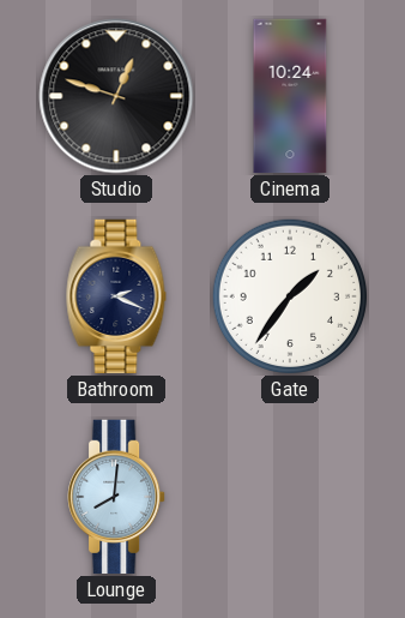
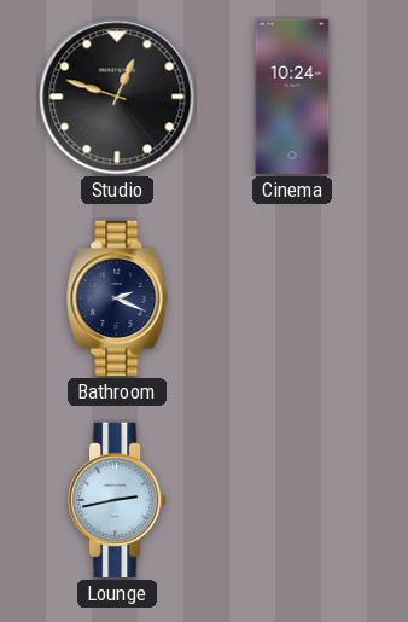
Gate: 1:36 -> none (289, 295)
Lounge: 8:01 -> 2:43 (117, 500)
